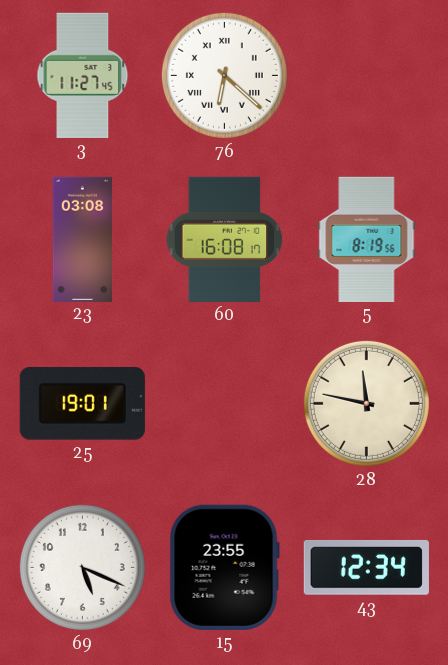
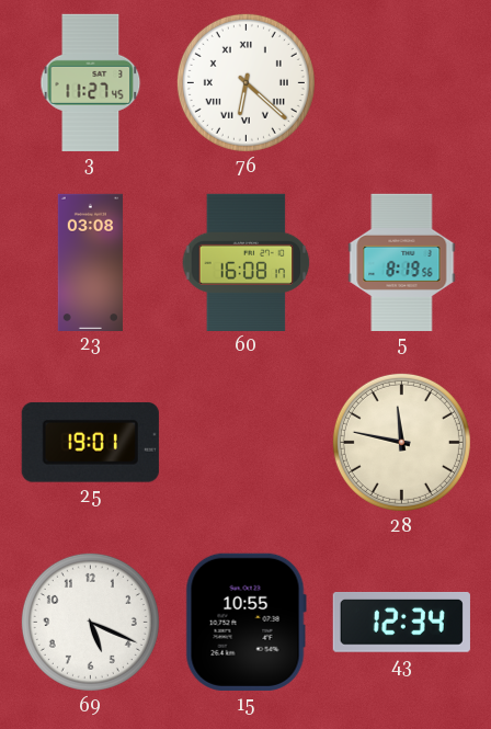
15: 23:55 -> 10:55 (245, 622)
